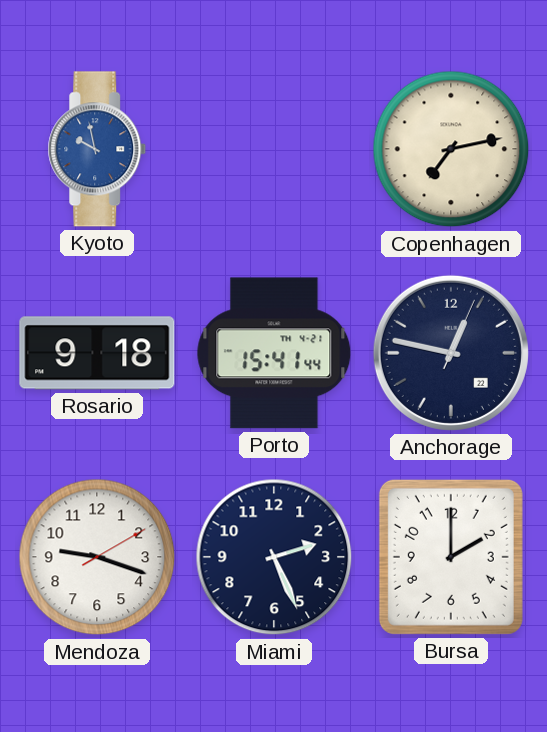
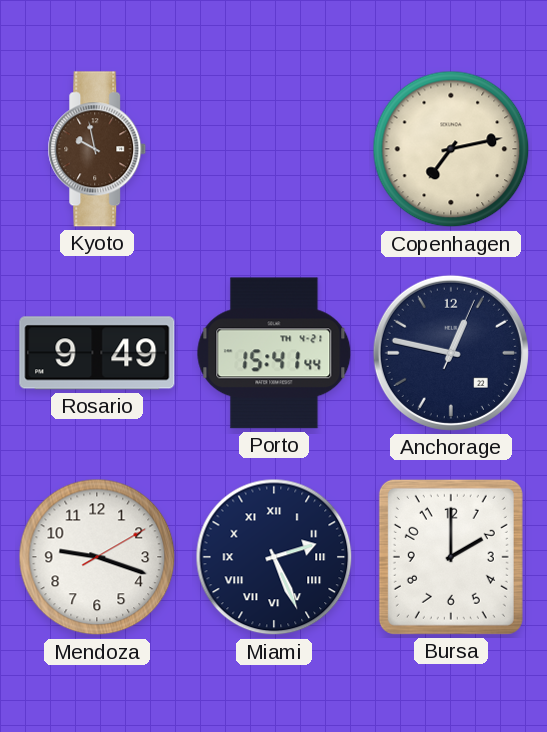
Kyoto dial: blue -> brown (97, 149)
Rosario: 9:18 -> 9:49 (97, 353)
Miami numerals: Arabic -> Roman (274, 557)
